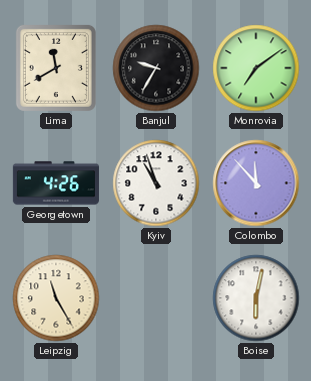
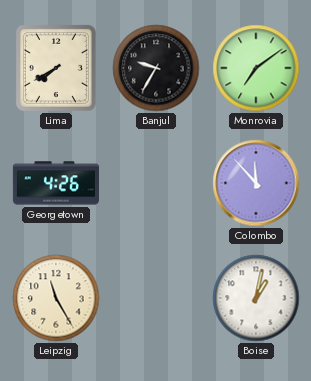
Lima: 11:40 -> 7:40 (56, 68)
Kyiv: 10:57 -> none (156, 183)
Boise: 6:02 -> 1:02 (256, 298)
